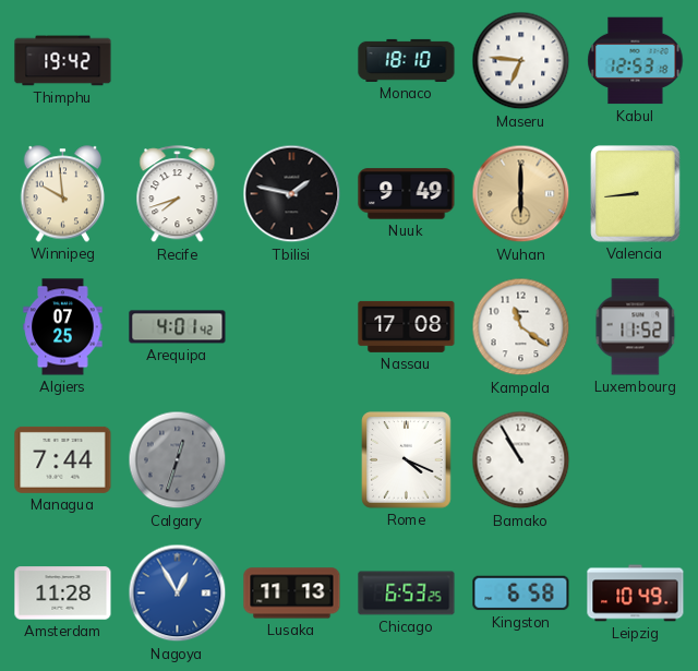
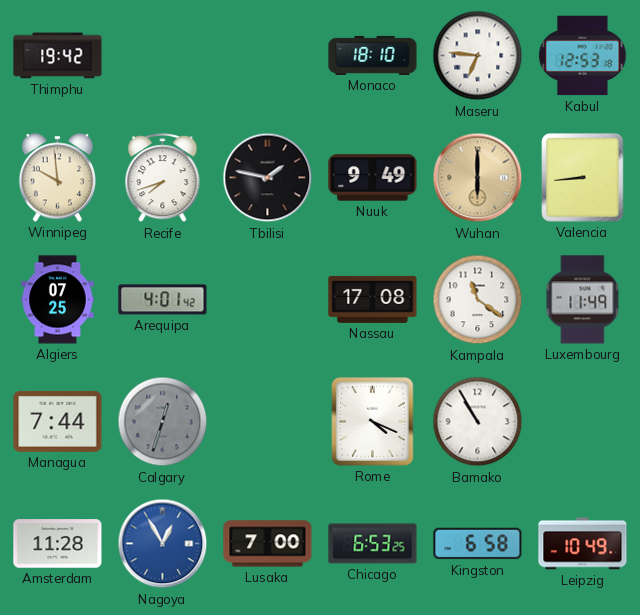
Luxembourg: 11:52 -> 11:49 (583, 300)
Lusaka: 11:13 -> 7:00 (268, 544)
